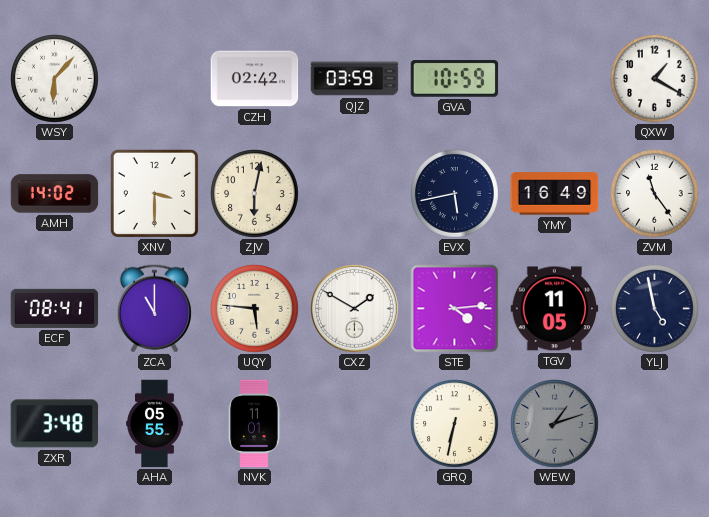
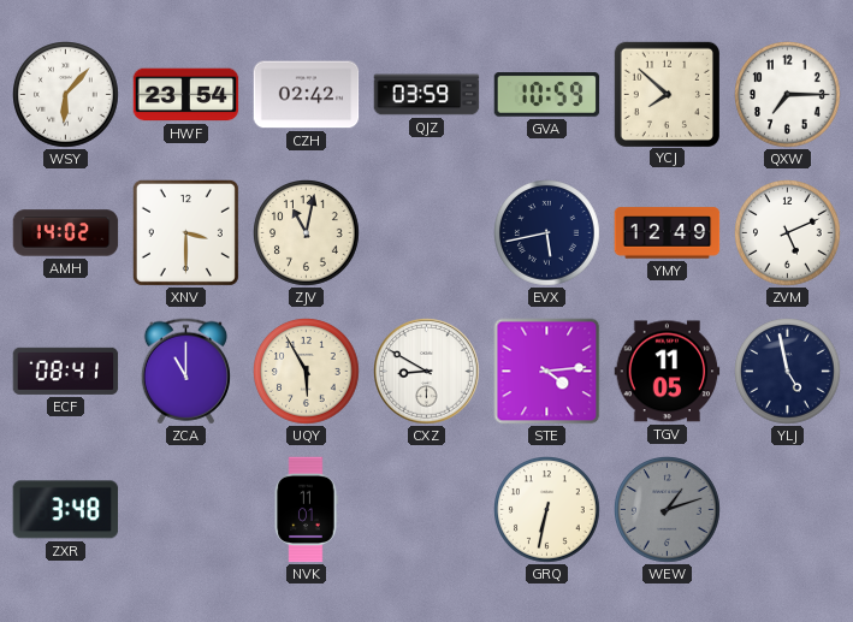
HWF: none -> 23:54 (186, 95)
YCJ: none -> 7:52 (667, 94)
QXW: 1:20 -> 7:15 (788, 95)
ZJV: 6:02 -> 11:02 (307, 233)
YMY: 16:49 -> 12:49 (668, 233)
ZVM: 11:24 -> 5:11 (788, 233)
UQY: 5:46 -> 5:55 (307, 372)
CXZ: 1:50 -> 8:50 (427, 372)
AHA: 05:55 -> none (155, 424)
